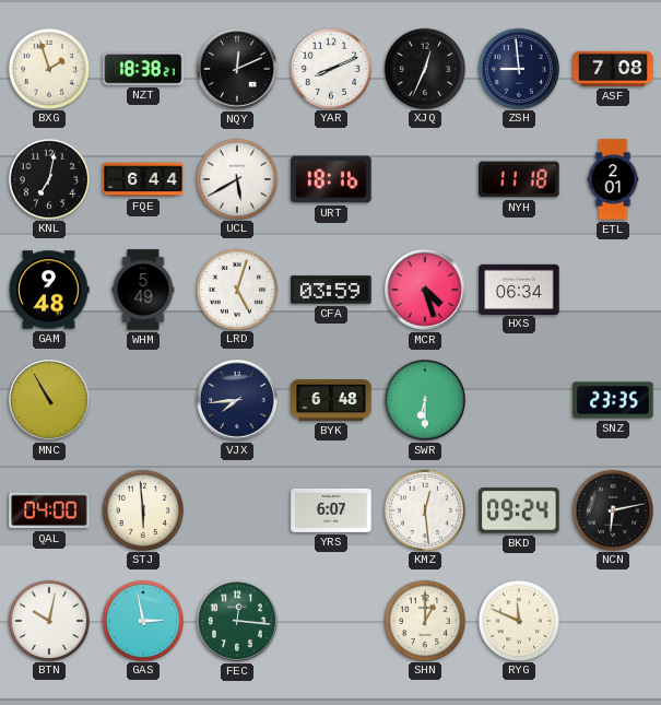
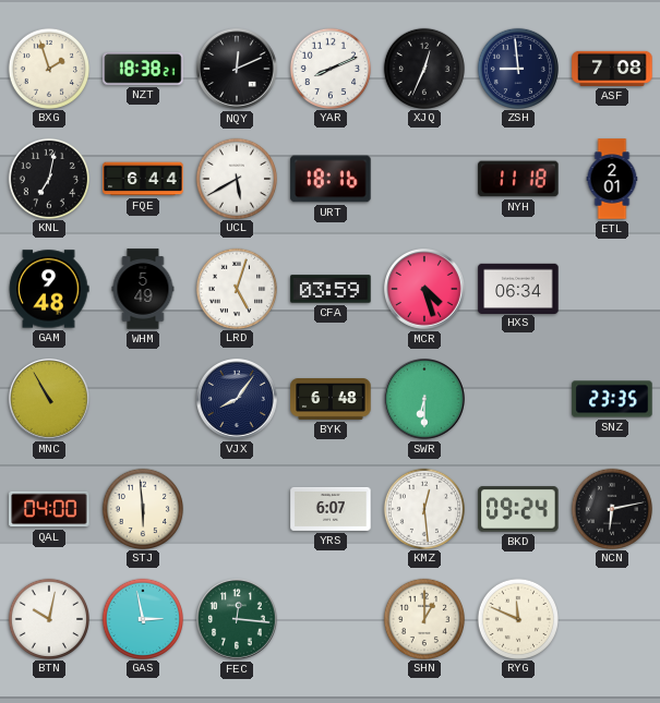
VJX: 7:44 -> 8:06 (238, 400)
